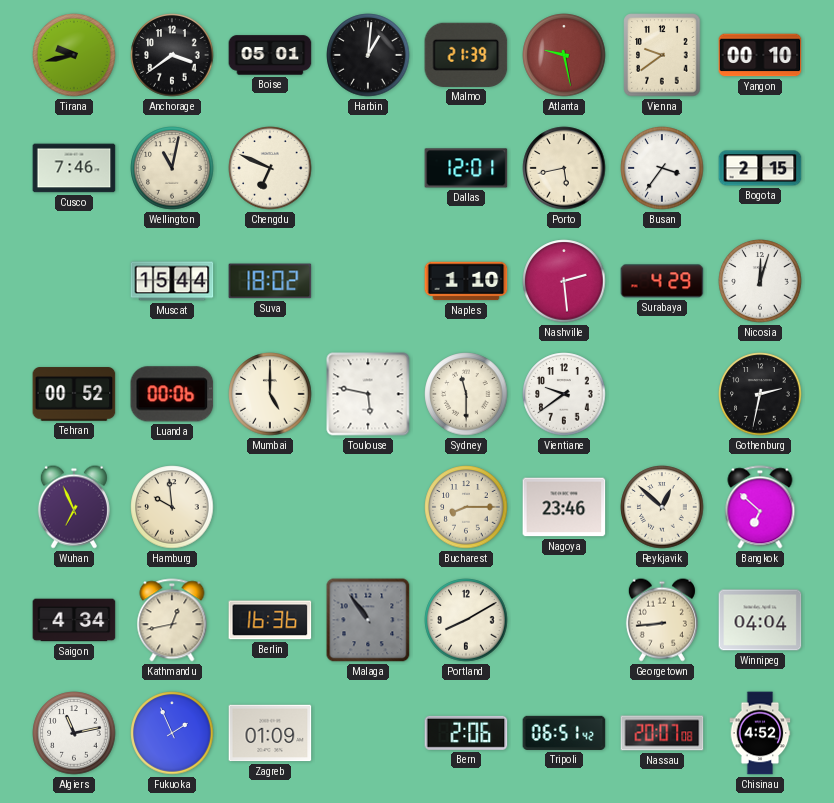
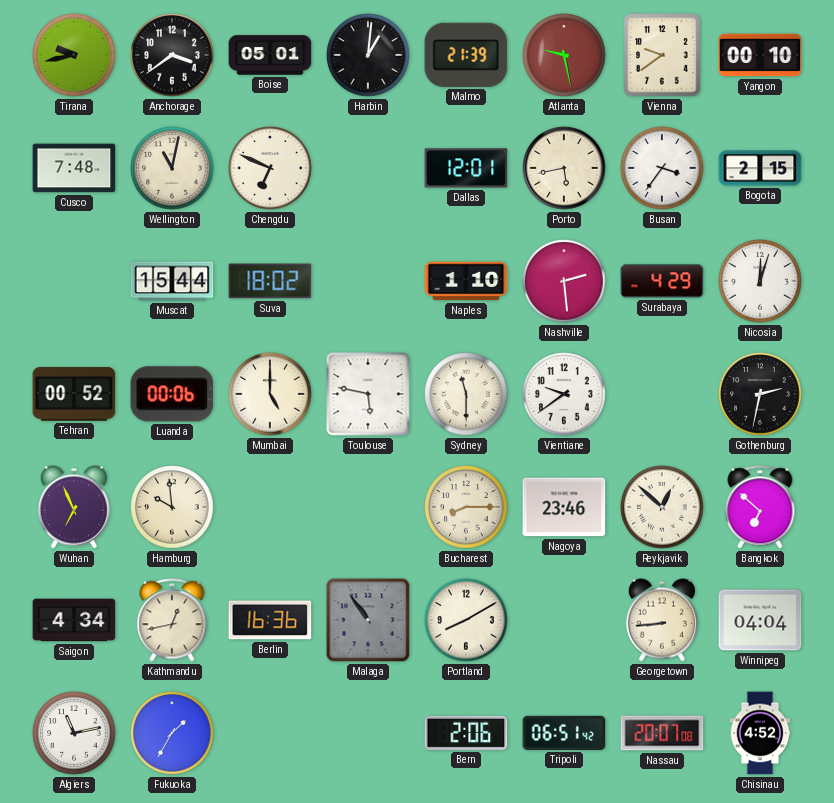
Cusco: 7:46 -> 7:48 (74, 168)
Fukuoka: 1:56 -> 1:35 (172, 733)
Zagreb: 01:09 -> none (270, 733)
